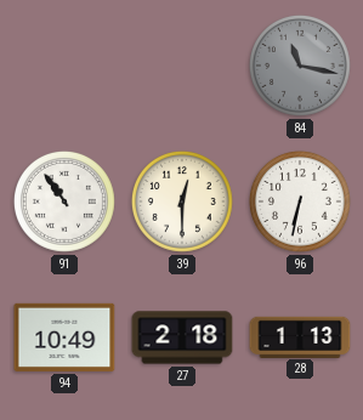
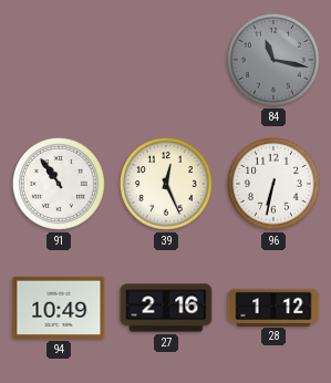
39: 12:30 -> 12:26 (166, 184)
27: 2:18 -> 2:16 (166, 308)
28: 1:13 -> 1:12 (273, 307)
